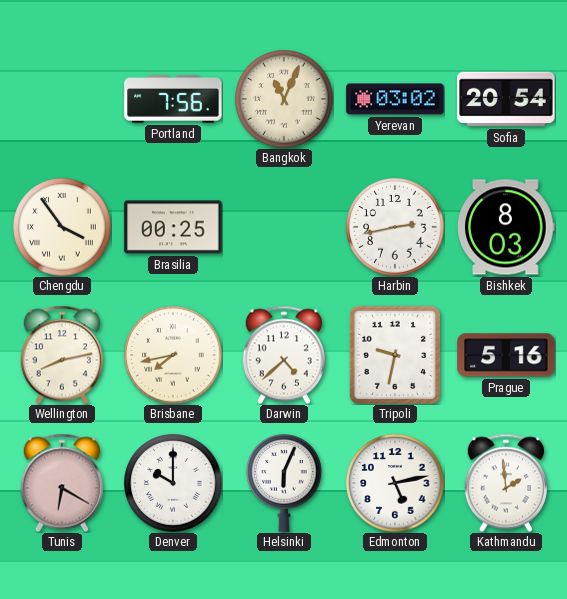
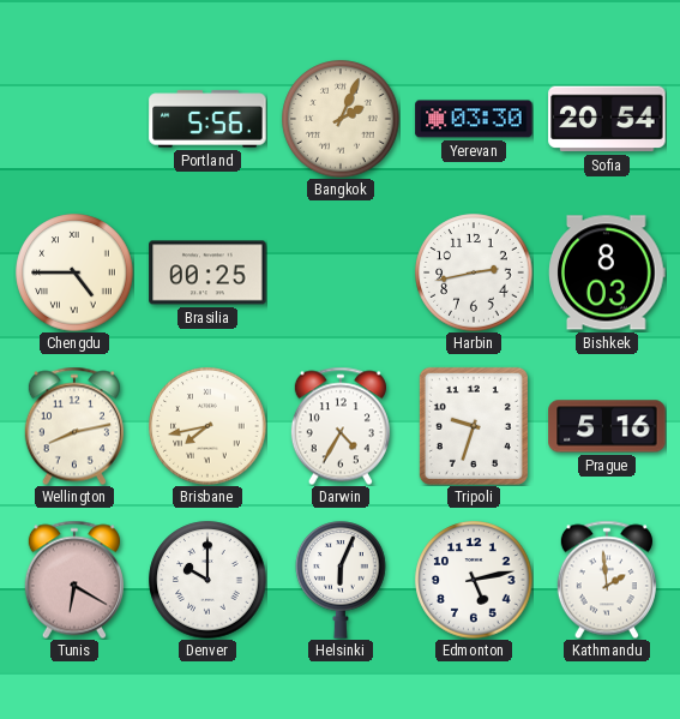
Portland: 7:56 -> 5:56 (207, 119)
Bangkok: 11:04 -> 2:04 (341, 119)
Yerevan: 03:02 -> 03:30 (474, 119)
Chengdu: 3:54 -> 4:45 (74, 272)
Darwin: 4:38 -> 4:35 (341, 426)
Tripoli: 9:32 -> 9:33 (474, 426)
